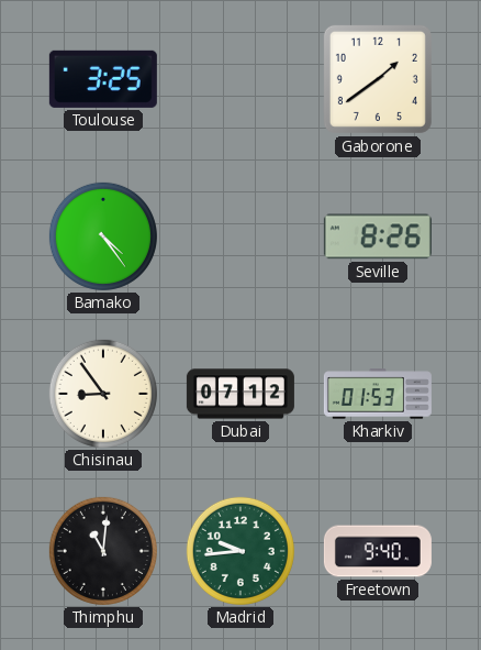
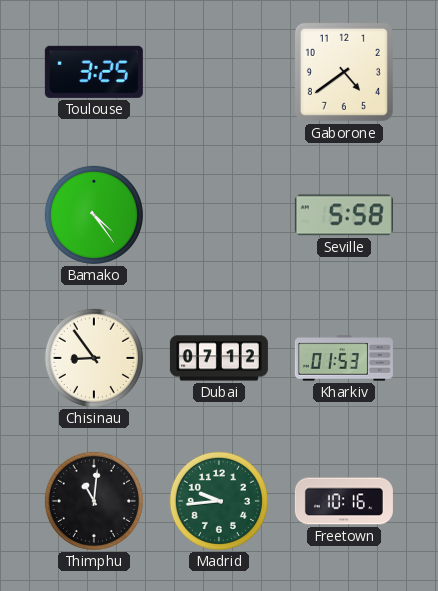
Gaborone: 1:39 -> 4:39 (344, 72)
Seville: 8:26 -> 5:58 (344, 215)
Freetown: 9:40 -> 10:16 (344, 501)
